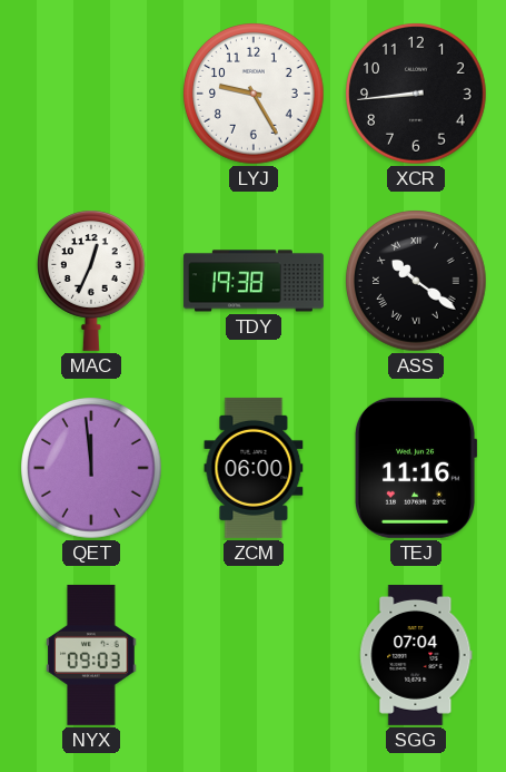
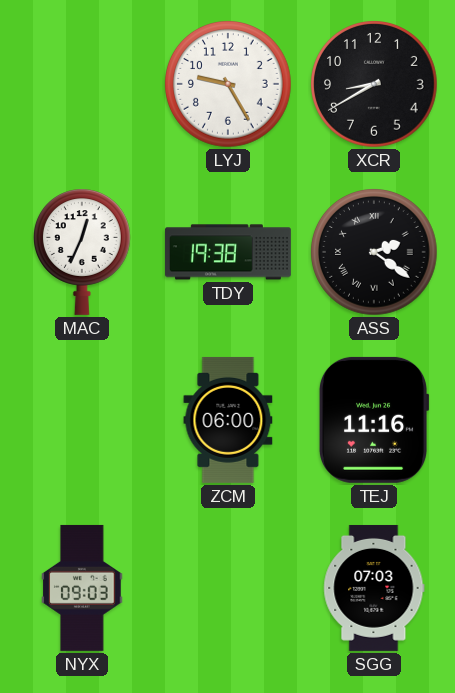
XCR: 8:44 -> 8:40 (375, 85)
ASS: 10:21 -> 2:21 (375, 253)
QET: 11:59 -> none (92, 469)
SGG: 07:04 -> 07:03 (374, 588)
